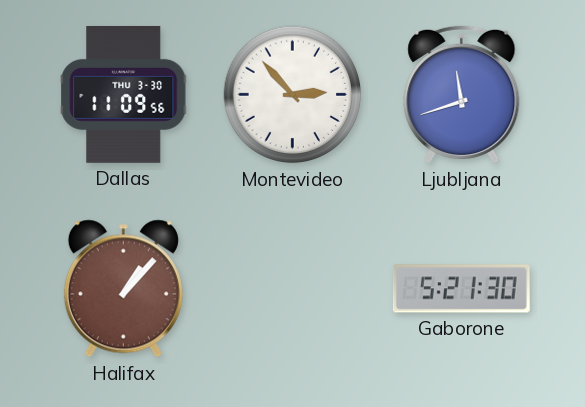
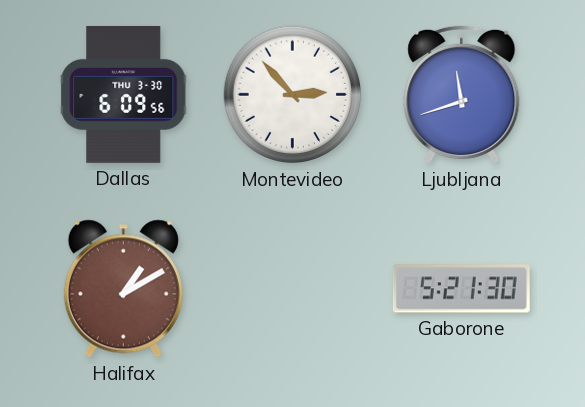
Dallas: 11:09 -> 6:09 (124, 94)
Halifax: 1:07 -> 1:10 (123, 289)
